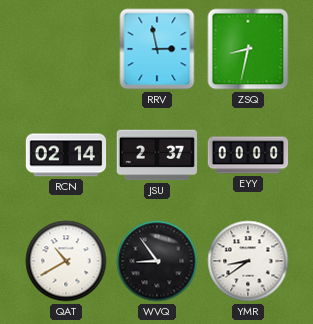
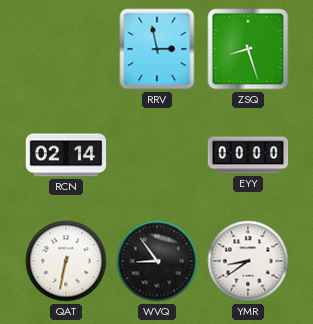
ZSQ: 8:32 -> 8:27 (248, 49)
JSU: 2:37 -> none (157, 155)
QAT: 10:40 -> 6:32 (66, 261)
